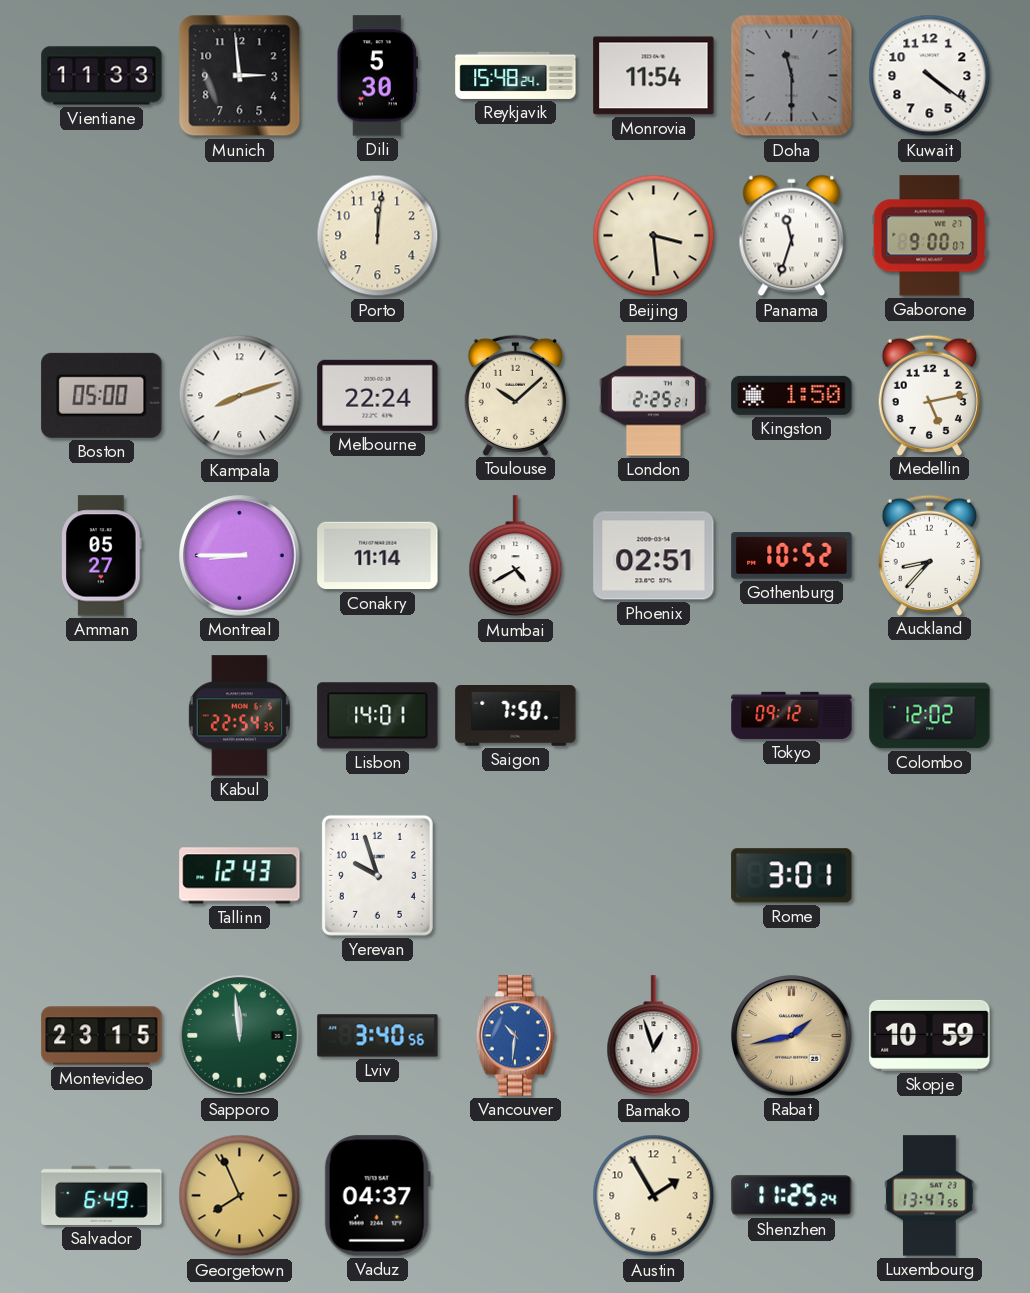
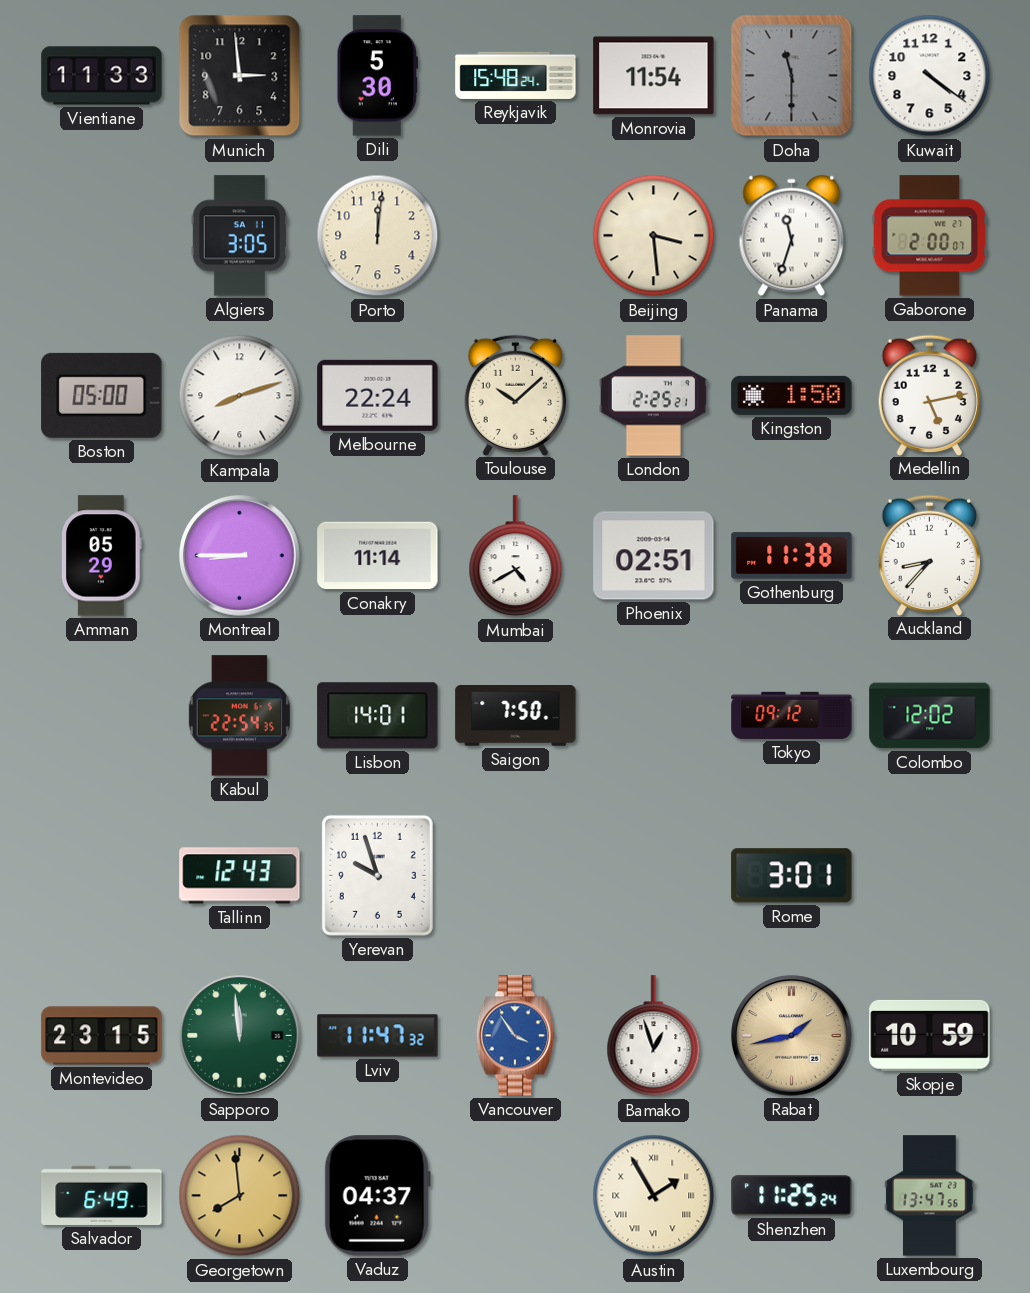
Algiers: none -> 3:05 (239, 236)
Gaborone: 9:00 -> 2:00 (930, 236)
Amman: 05:27 -> 05:29 (102, 556)
Gothenburg: 10:52 -> 11:38 (792, 556)
Lviv: 3:40 -> 11:47 (378, 1036)
Vancouver: 10:31 -> 3:54 (516, 1036)
Georgetown: 7:56 -> 7:59 (240, 1196)
Austin numerals: Arabic -> Roman (654, 1196)
